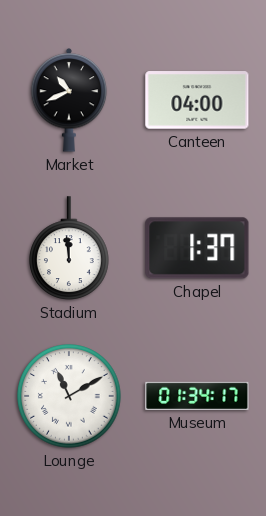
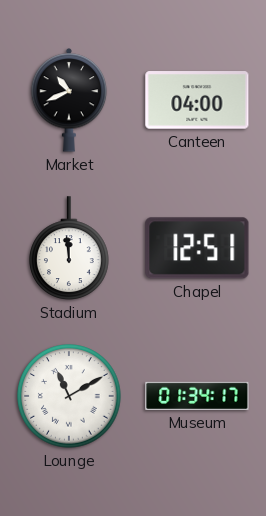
Chapel: 1:37 -> 12:51 (197, 248)
